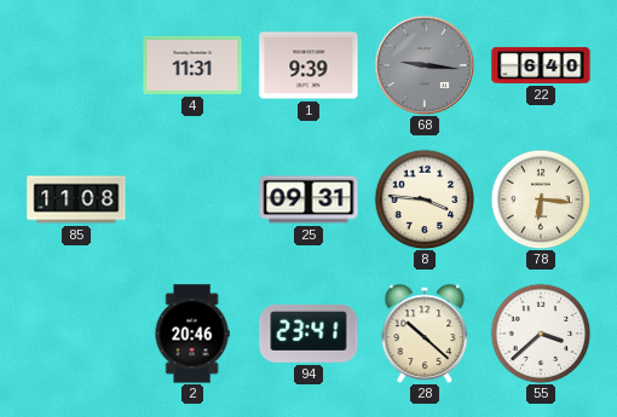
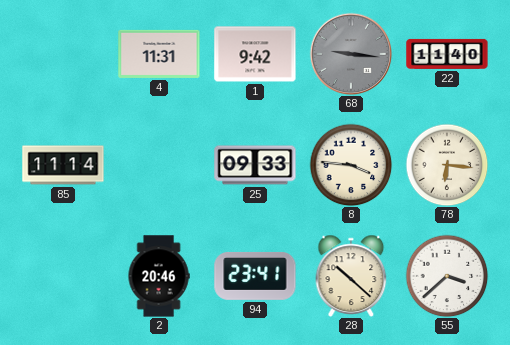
1: 9:39 -> 9:42 (255, 54)
22: 6:40 -> 11:40 (447, 54)
85: 11:08 -> 11:14 (63, 165)
25: 09:31 -> 09:33 (255, 165)
